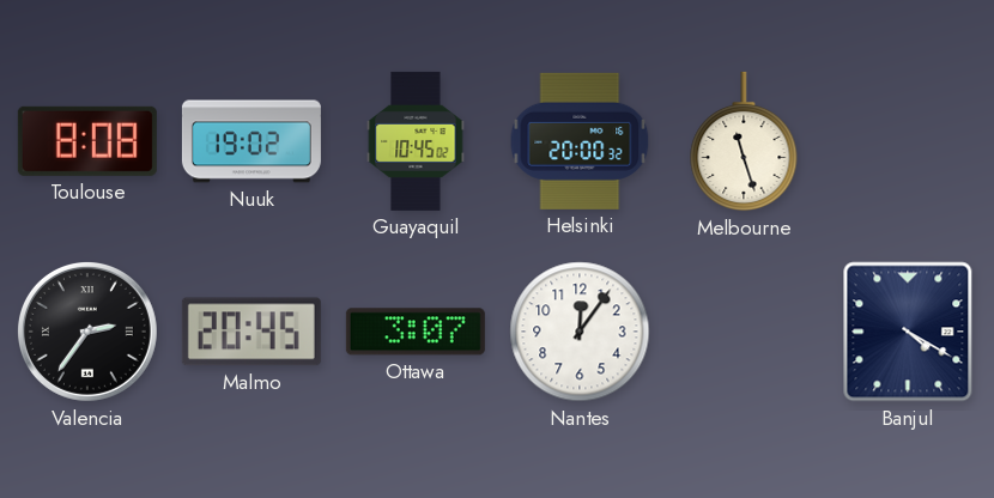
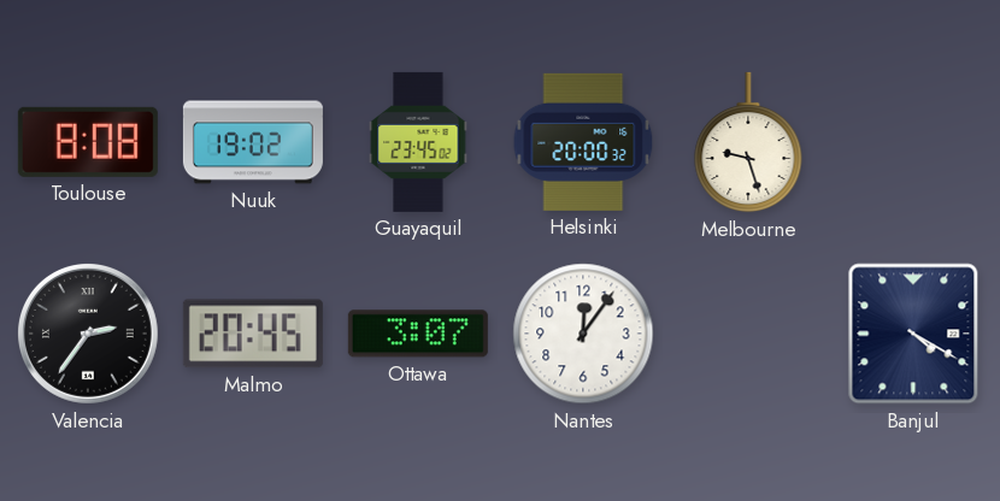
Guayaquil: 10:45 -> 23:45 (418, 142)
Melbourne: 11:27 -> 9:27 (748, 142)
